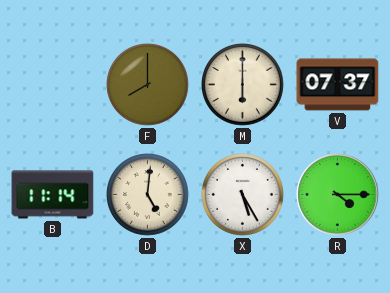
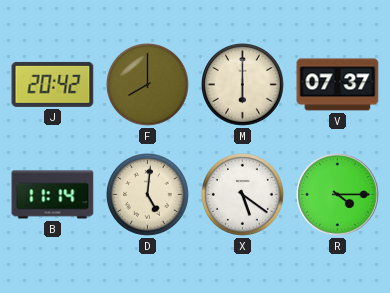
J: none -> 20:42 (53, 84)
X: 5:25 -> 5:21 (243, 195)
